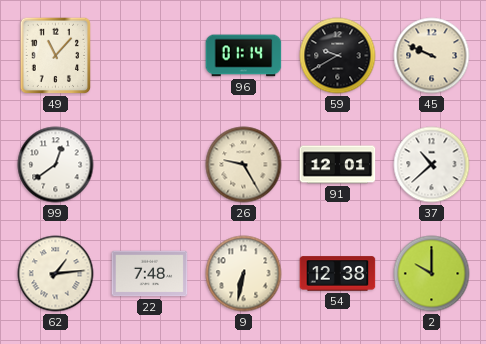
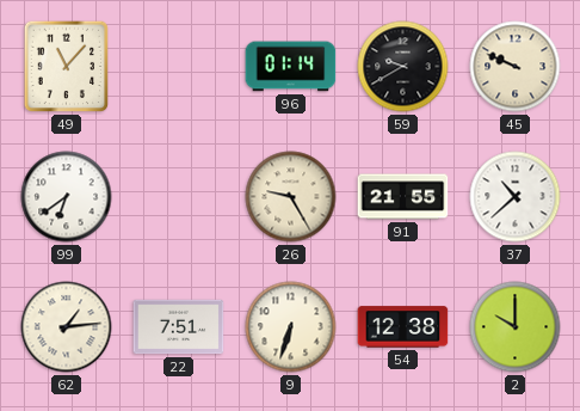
99: 12:39 -> 6:39 (67, 197)
91: 12:01 -> 21:55 (403, 197)
22: 7:48 -> 7:51 (179, 327)
9: 6:32 -> 6:33 (291, 327)
